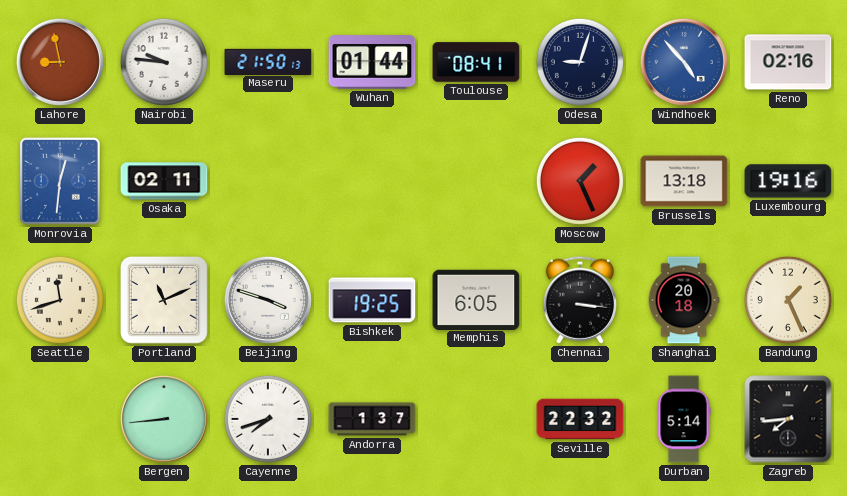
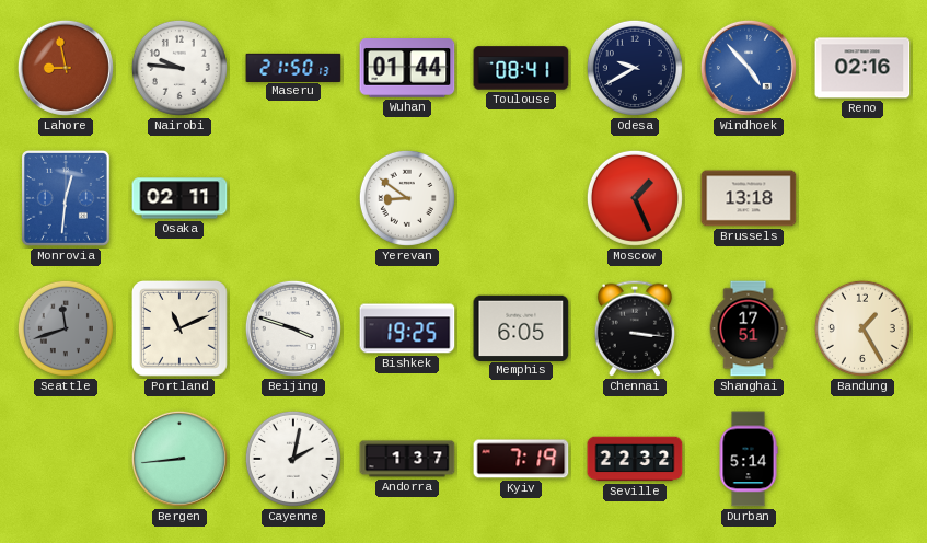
Odesa: 9:03 -> 9:40 (635, 68)
Yerevan: none -> 8:51 (407, 198)
Luxembourg: 19:16 -> none (788, 181)
Seattle dial: cream -> grey (66, 328)
Shanghai: 20:18 -> 17:51 (749, 328)
Bandung: 1:26 -> 1:25 (862, 328)
Cayenne: 7:42 -> 2:02 (293, 459)
Kyiv: none -> 7:19 (521, 459)
Zagreb: 7:44 -> none (788, 419)
